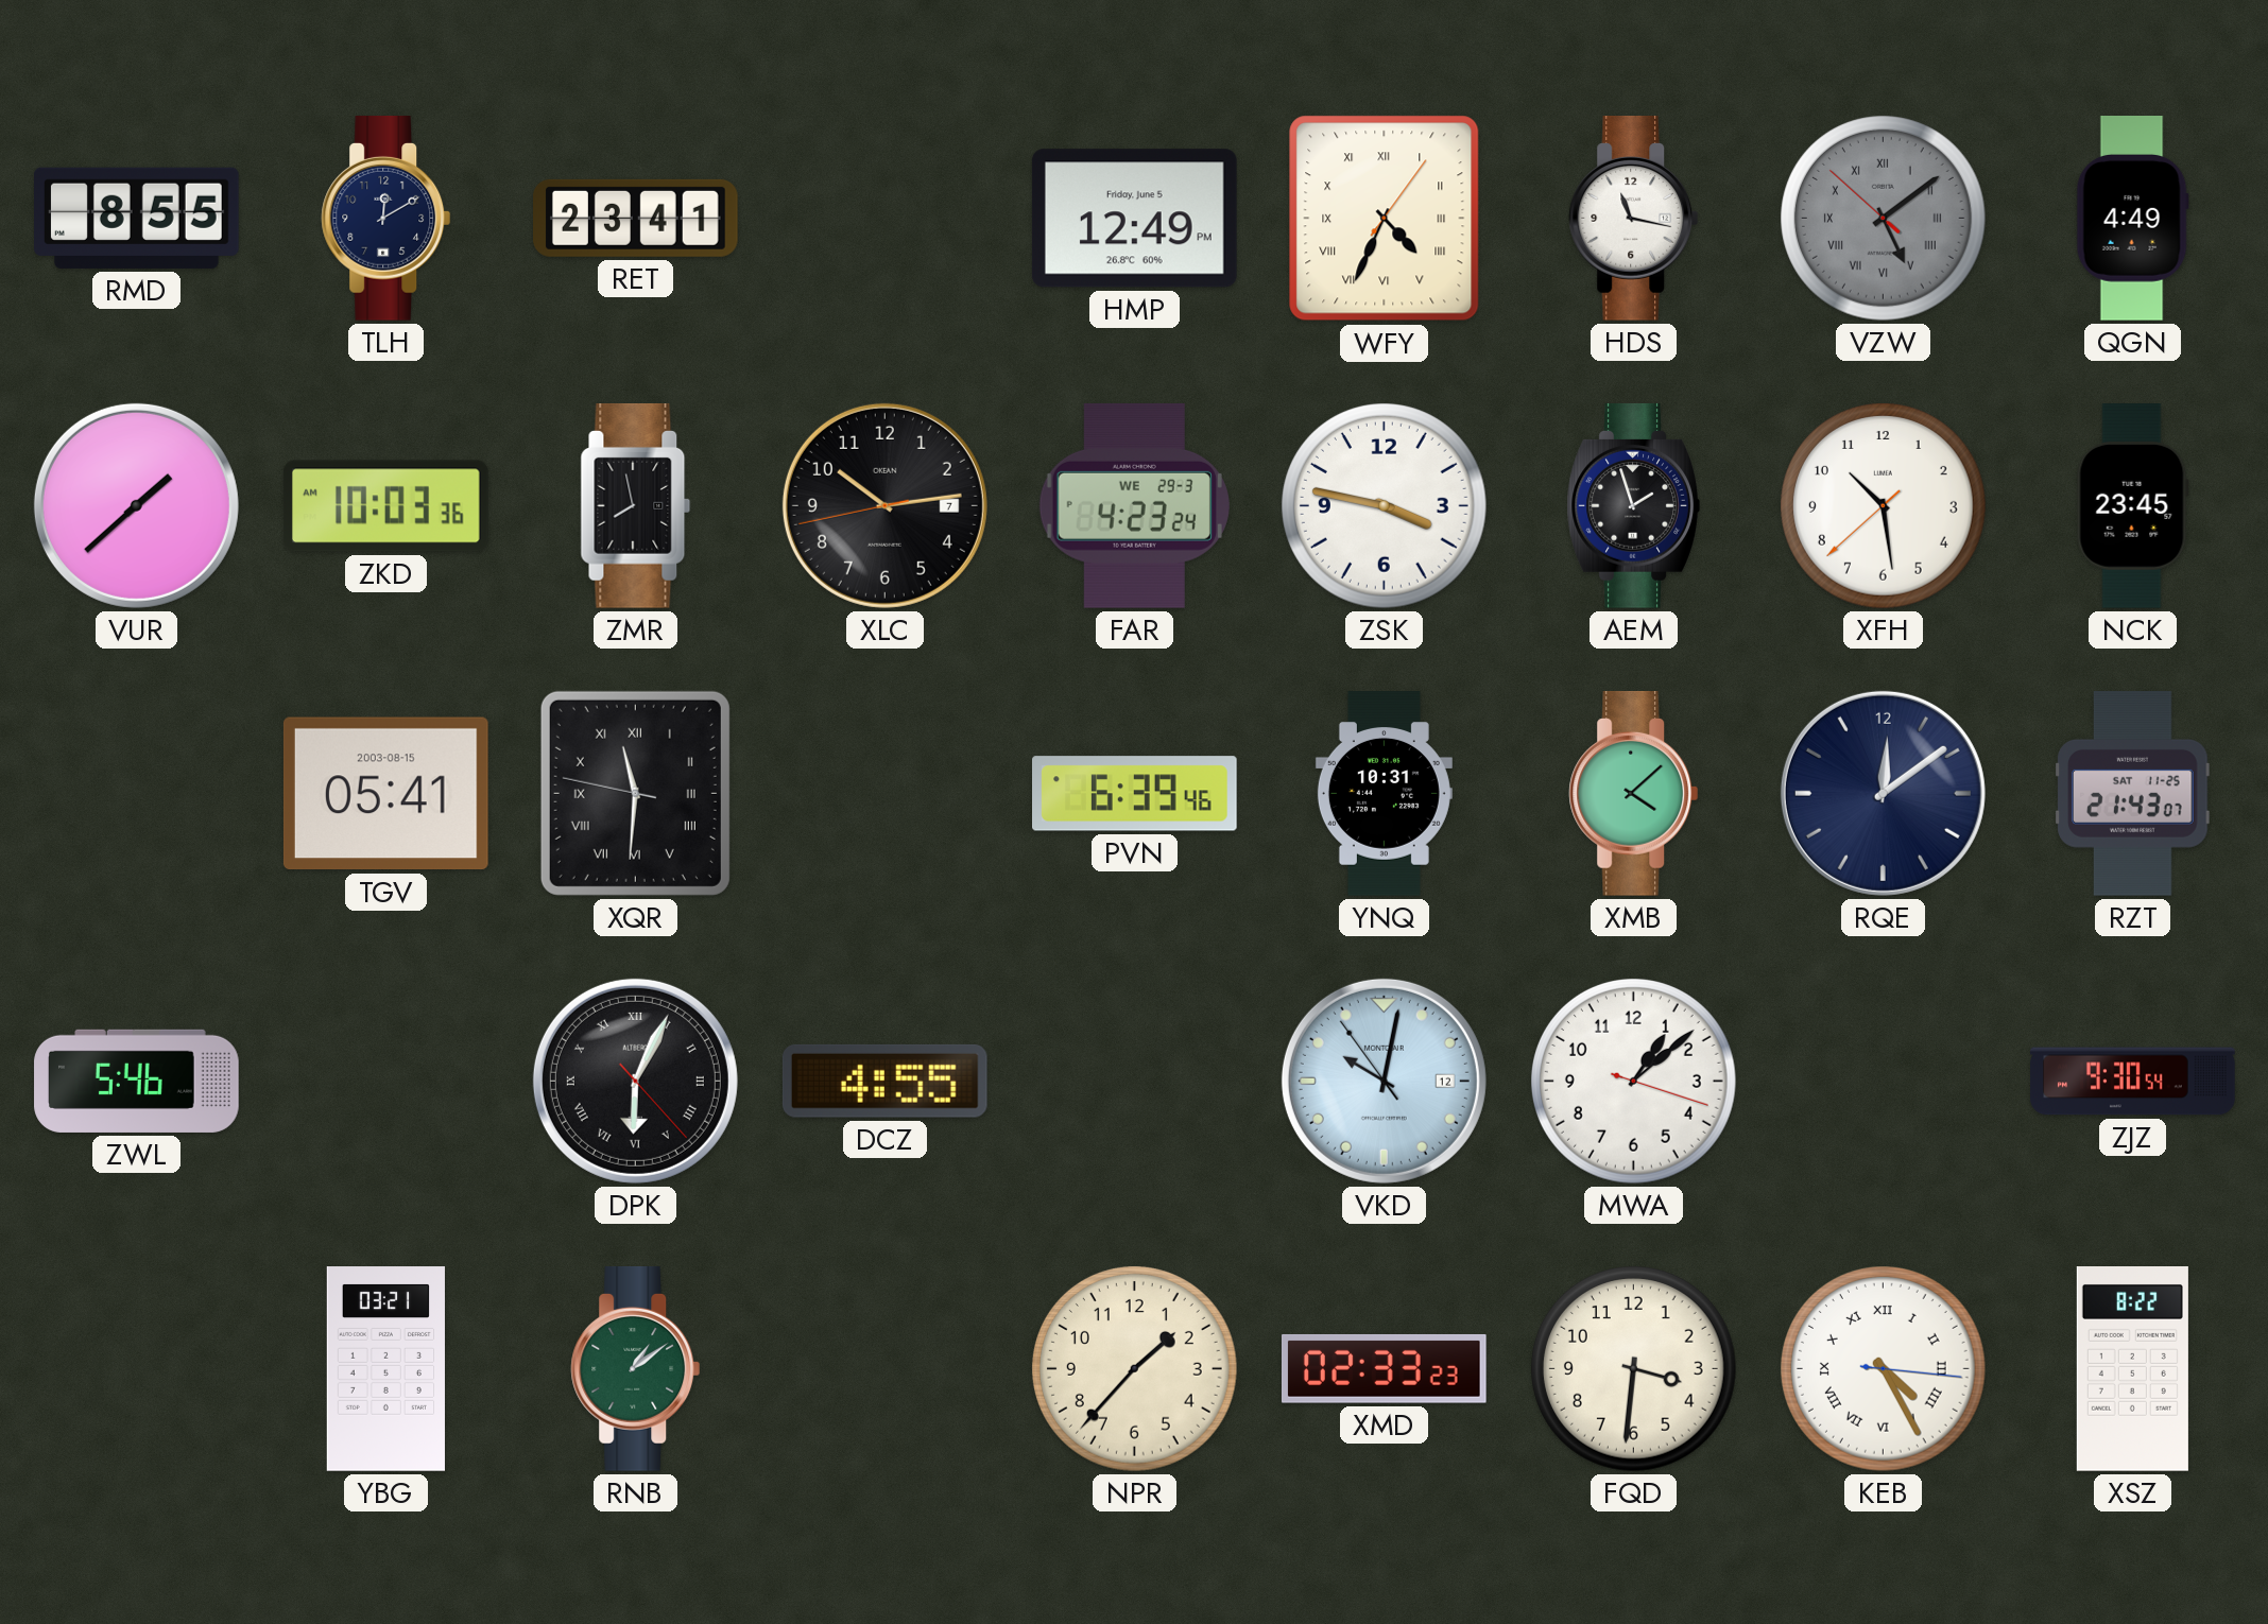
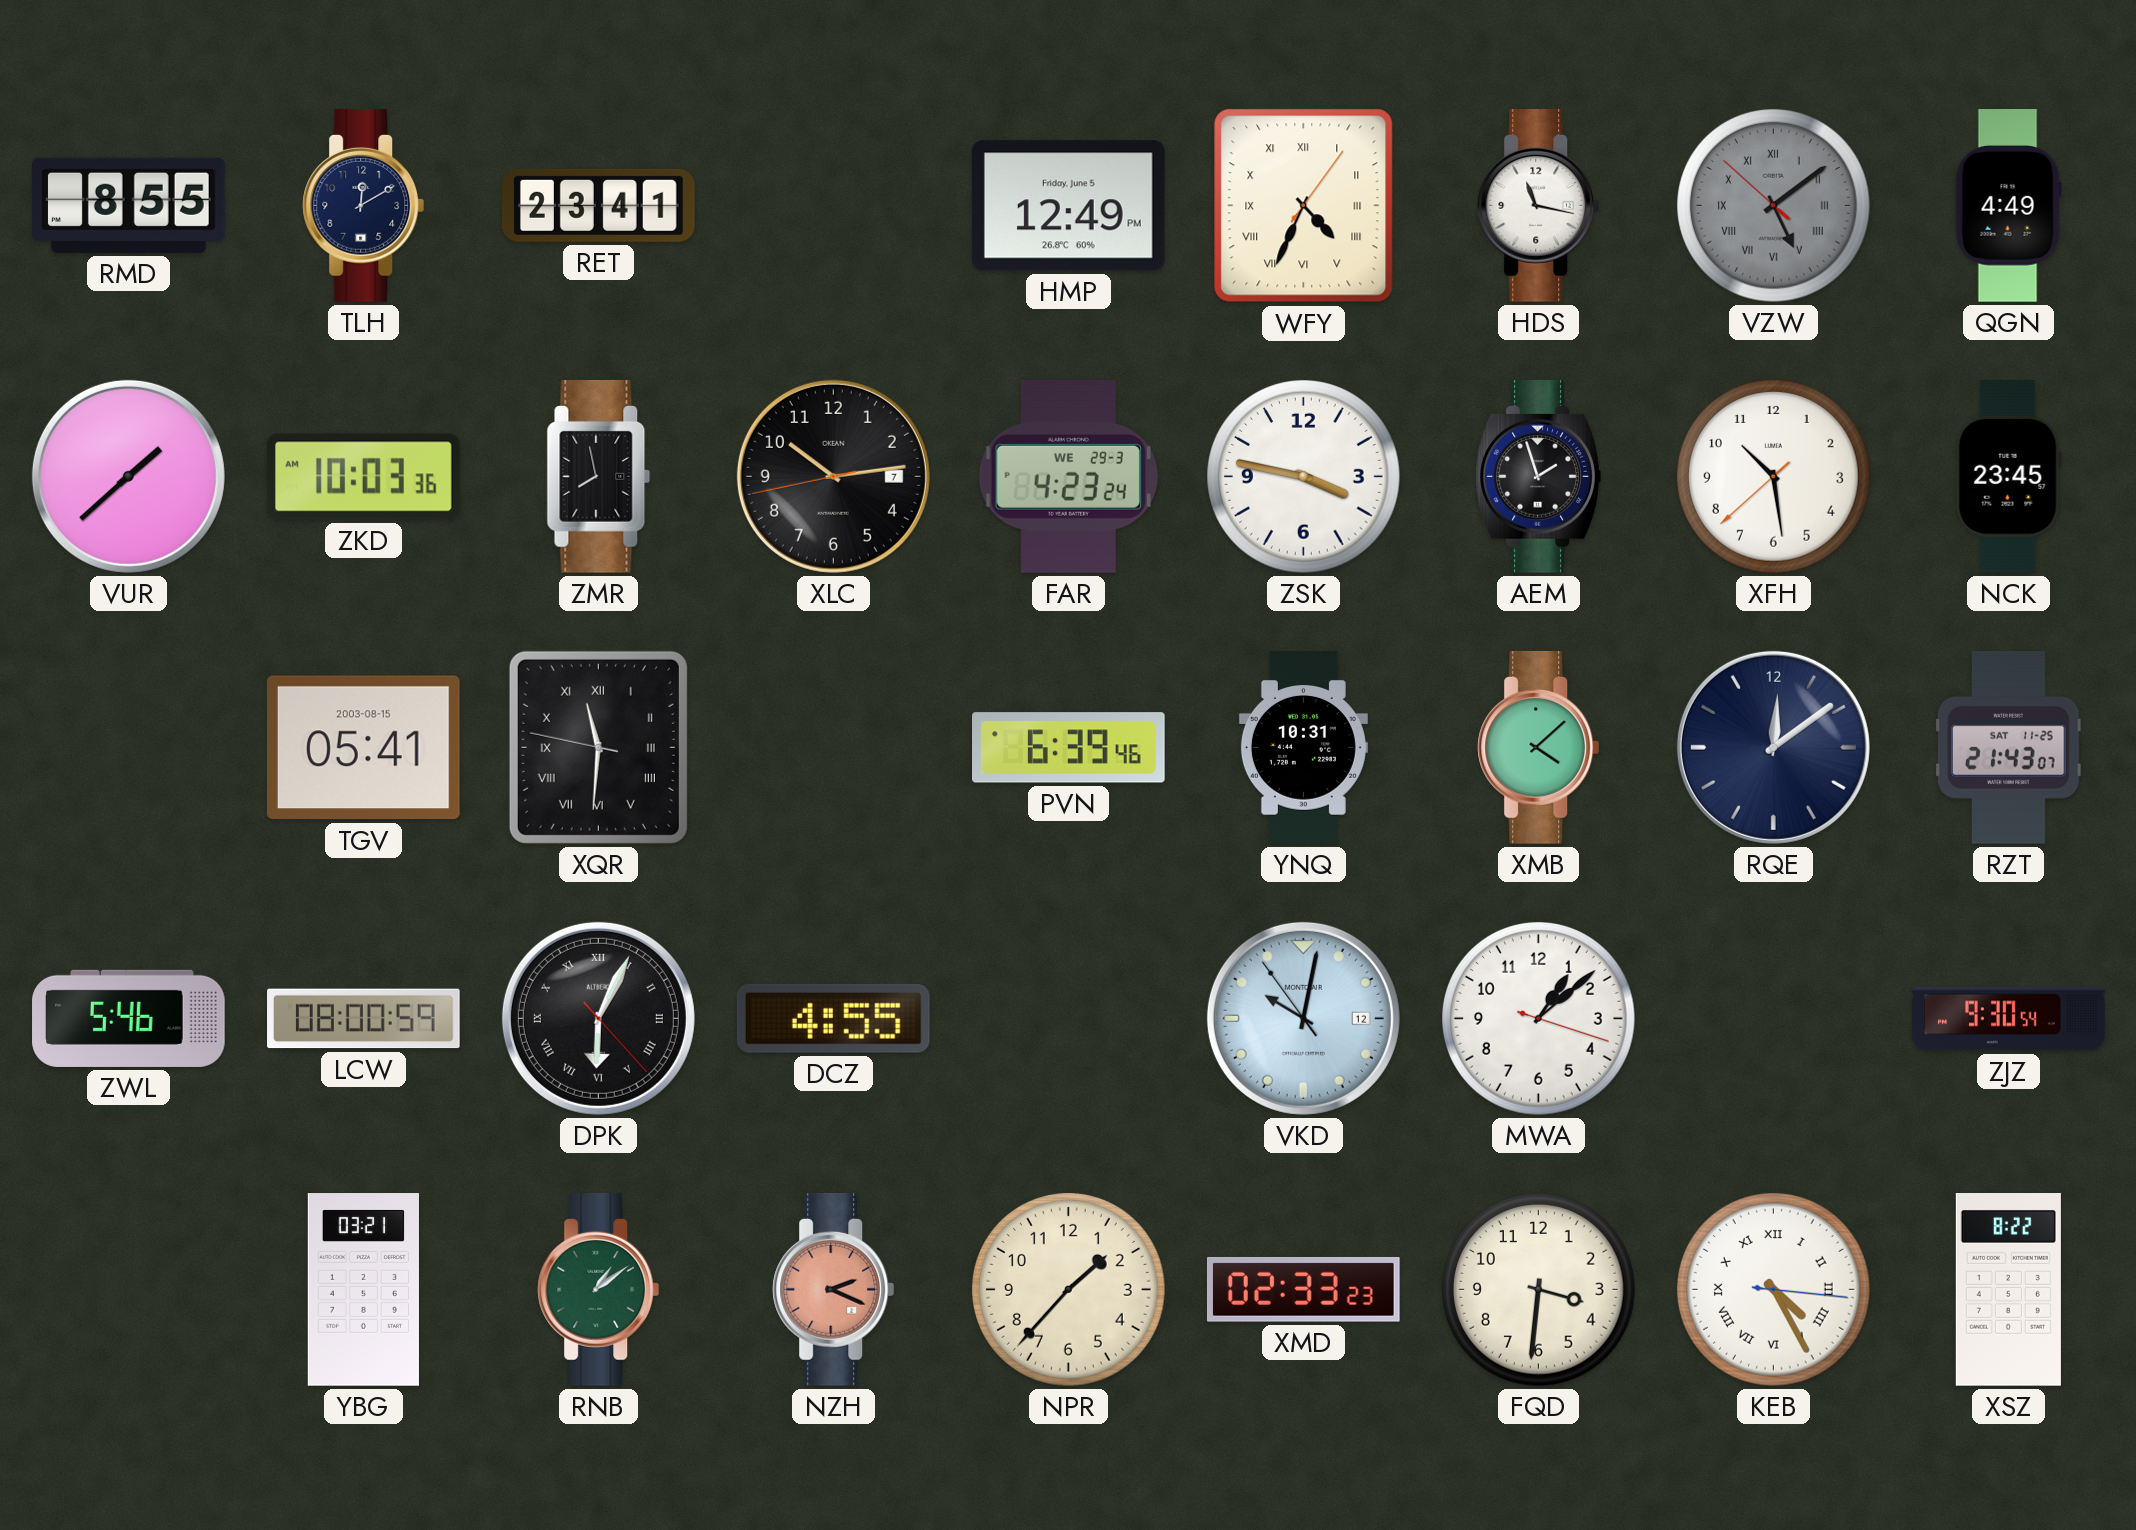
LCW: none -> 08:00 (364, 1019)
NZH: none -> 2:19 (834, 1290)
